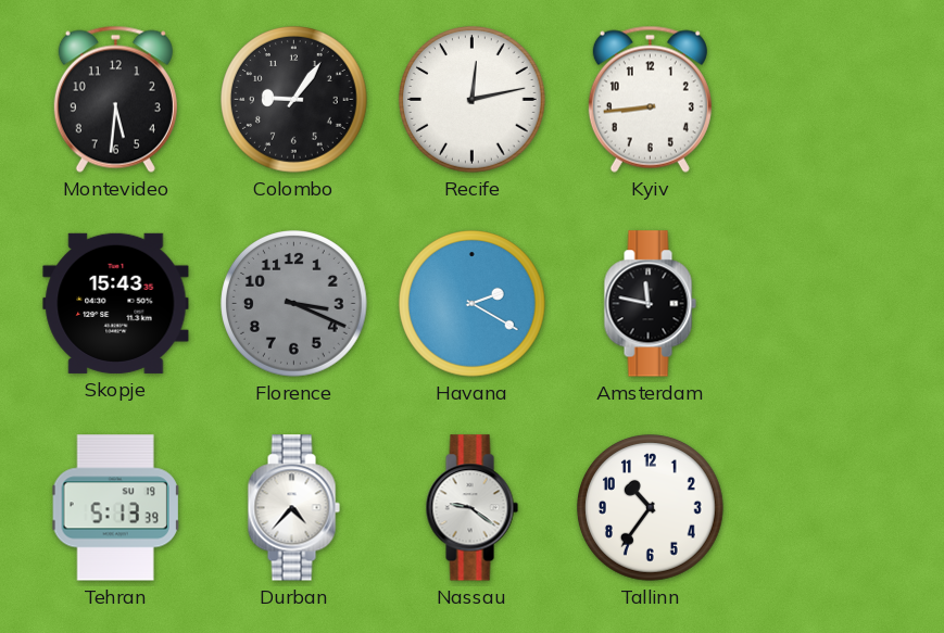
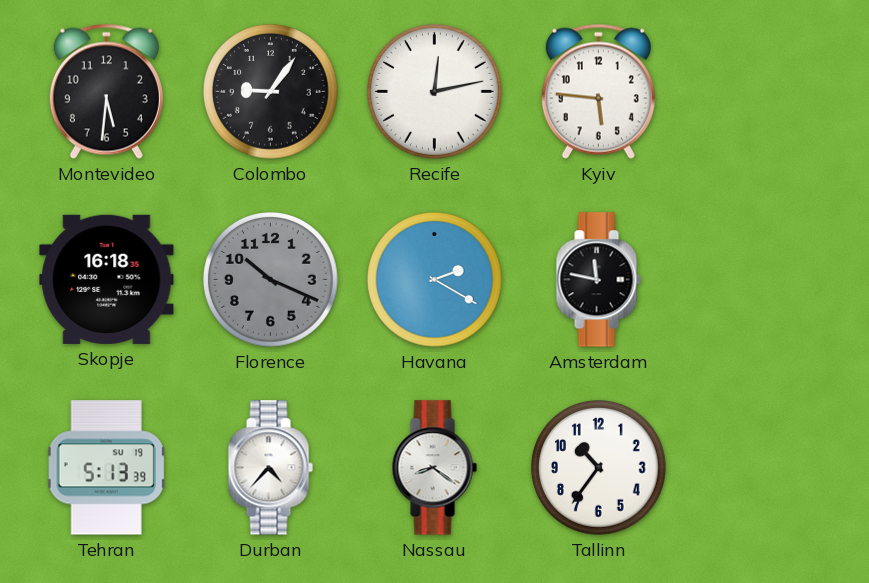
Kyiv: 8:44 -> 5:46 (598, 91)
Skopje: 15:43 -> 16:18 (107, 279)
Florence: 3:19 -> 10:19 (271, 280)
Nassau: 9:21 -> 8:21 (434, 468)
